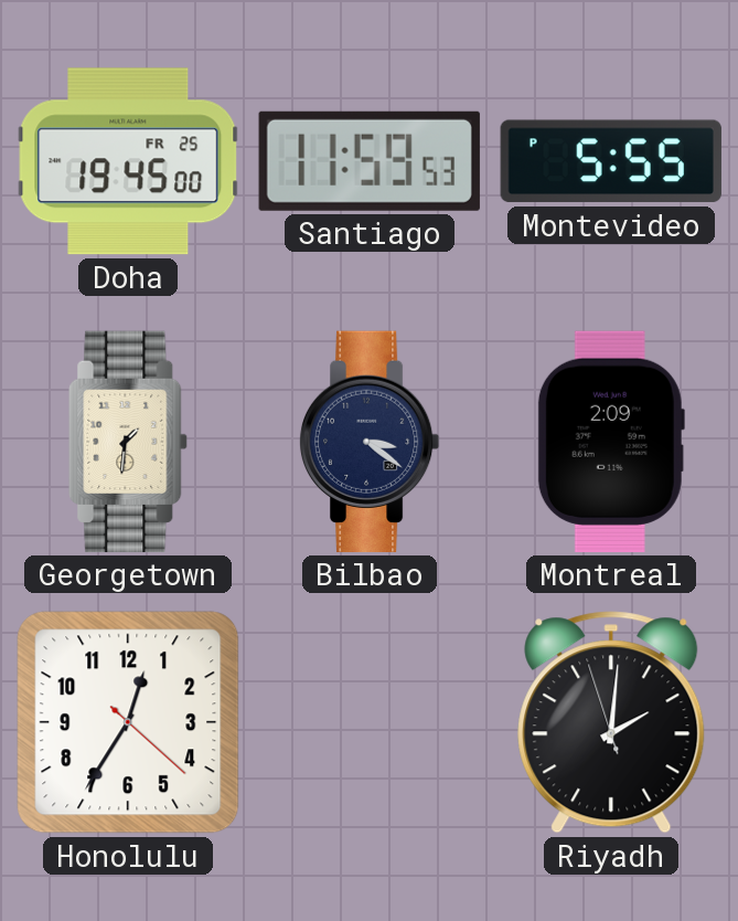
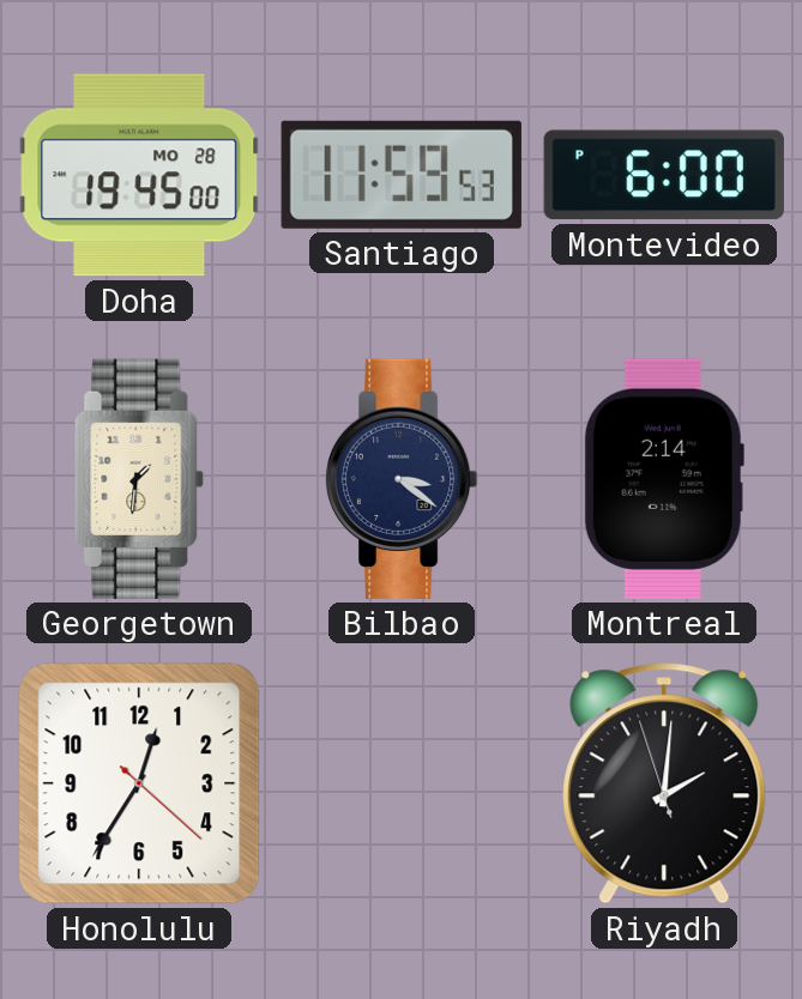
Doha date: FR 25 -> MO 28 (139, 175)
Montevideo: 5:55 -> 6:00 (664, 175)
Montreal: 2:09 -> 2:14 (664, 479)
